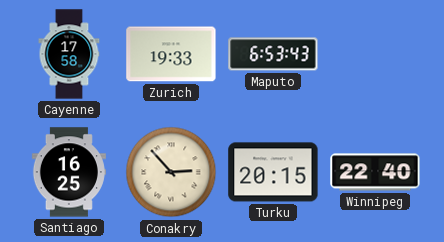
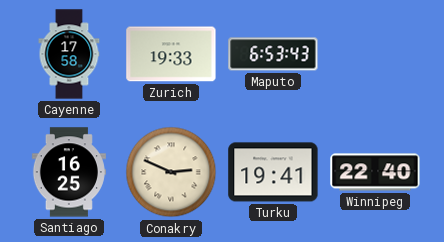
Conakry: 2:53 -> 2:49 (171, 172)
Turku: 20:15 -> 19:41 (273, 172)
